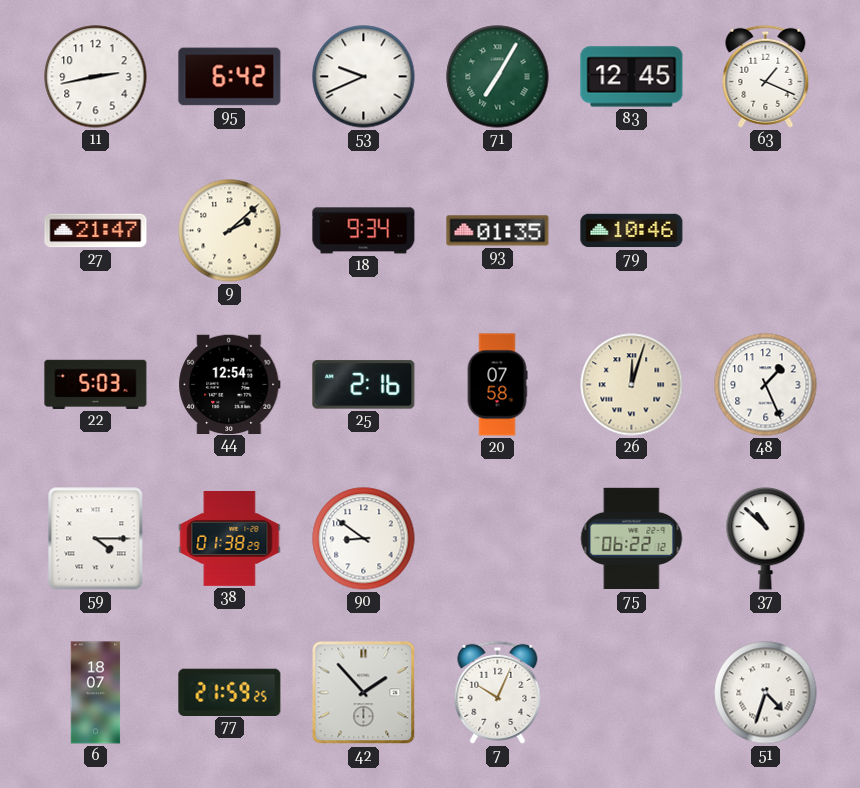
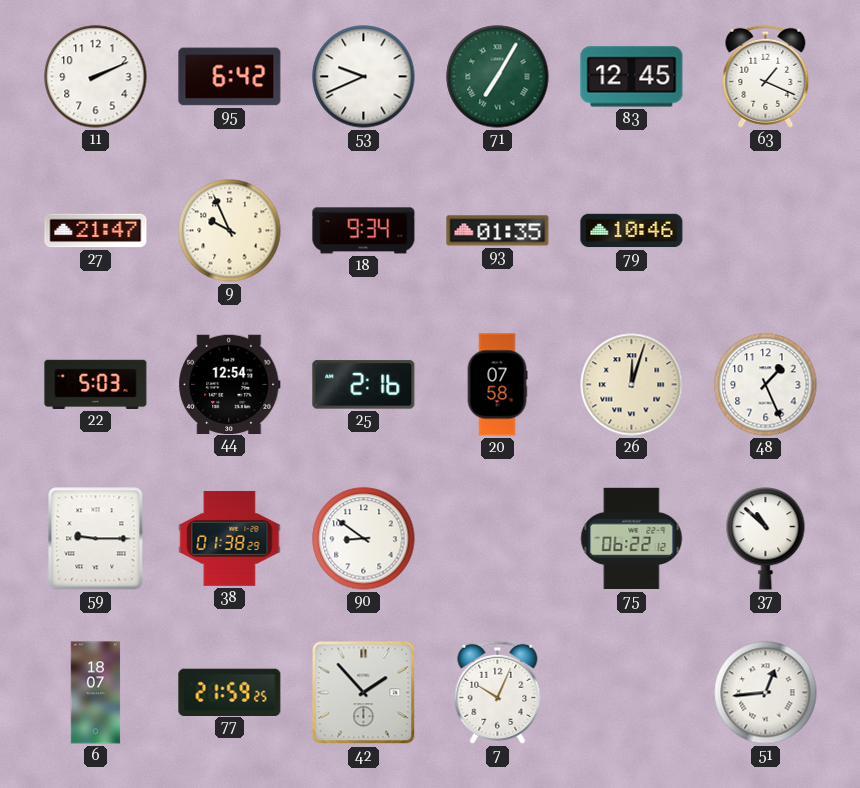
11: 2:43 -> 2:11 (96, 77)
9: 2:08 -> 9:56 (230, 231)
59: 4:15 -> 9:15 (96, 539)
51: 4:33 -> 12:44 (766, 693)
